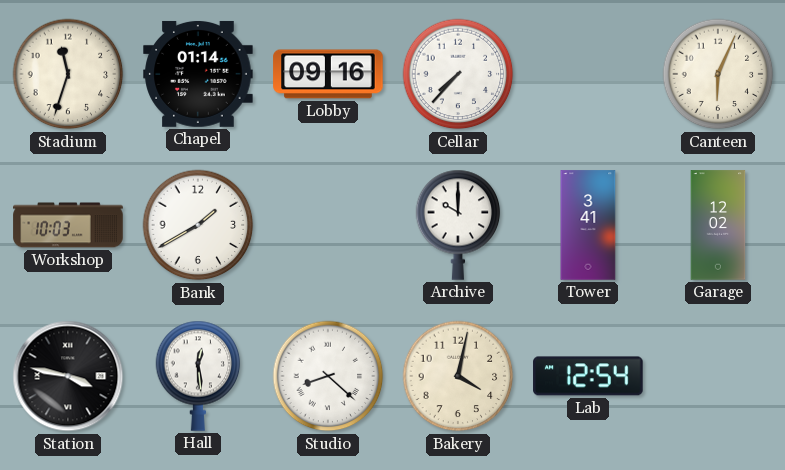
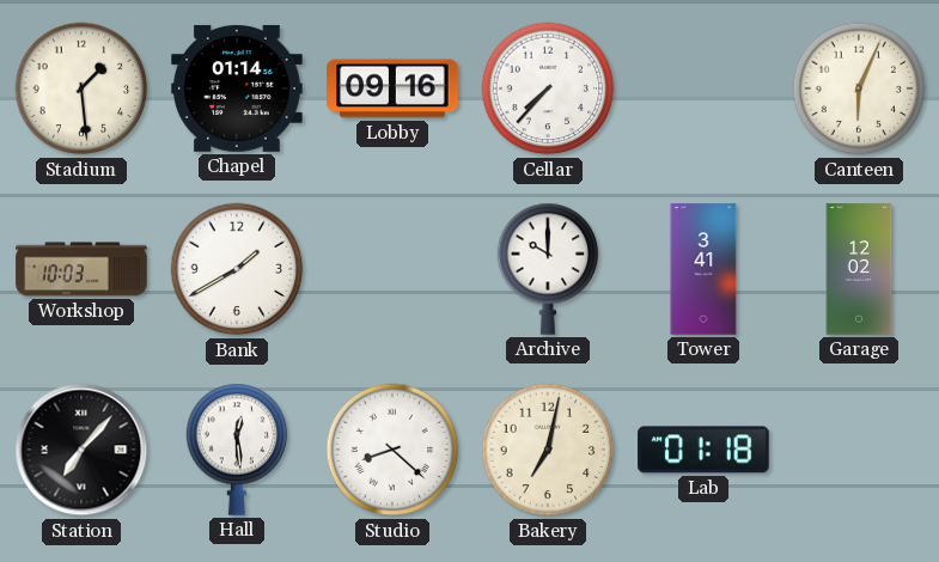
Stadium: 11:33 -> 1:29 (81, 88)
Station: 3:47 -> 7:07 (81, 450)
Bakery: 4:02 -> 7:02 (548, 450)
Lab: 12:54 -> 01:18 (703, 450)
